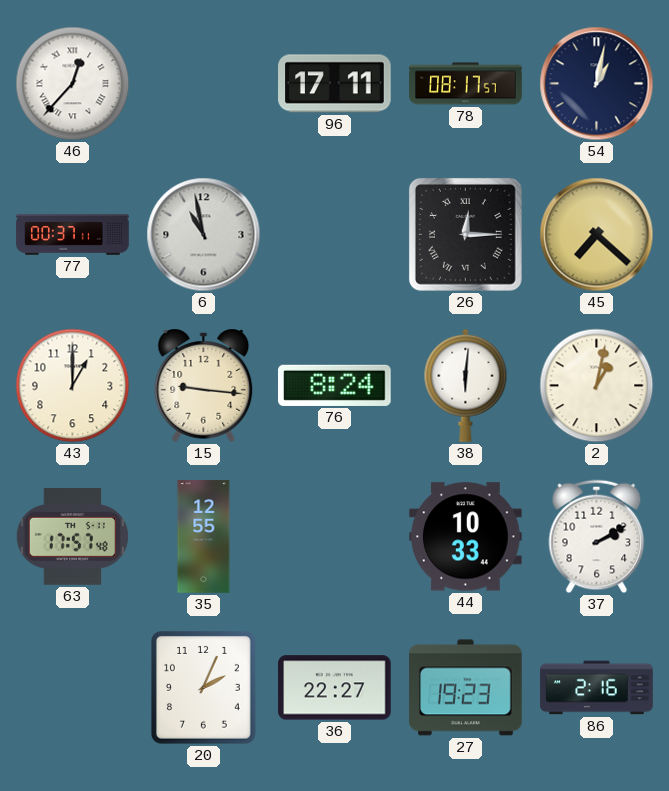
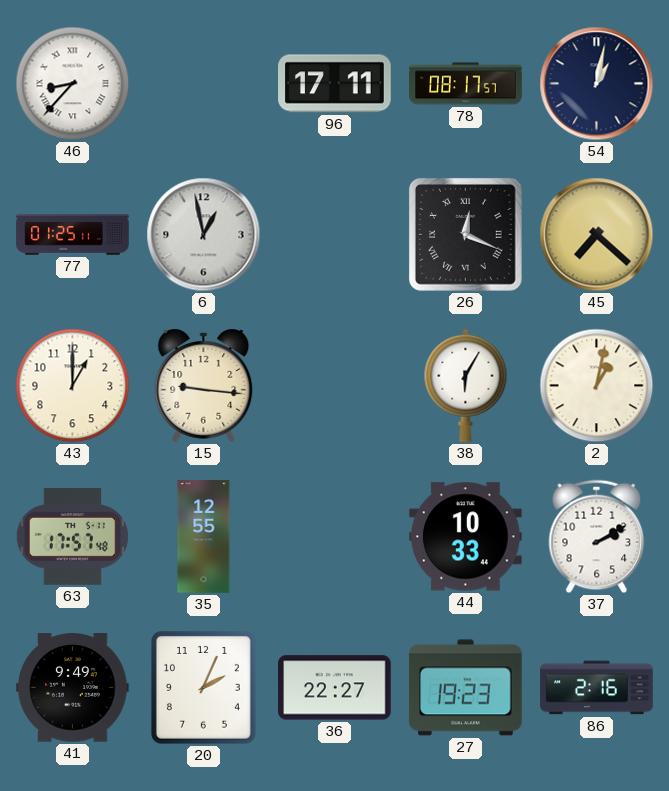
46: 12:37 -> 8:37 (73, 84)
77: 00:37 -> 01:25 (73, 235)
6: 10:58 -> 12:58 (204, 235)
26: 12:15 -> 12:19 (466, 235)
76: 8:24 -> none (335, 385)
38: 6:01 -> 6:05 (466, 385)
41: none -> 9:49 (73, 688)
